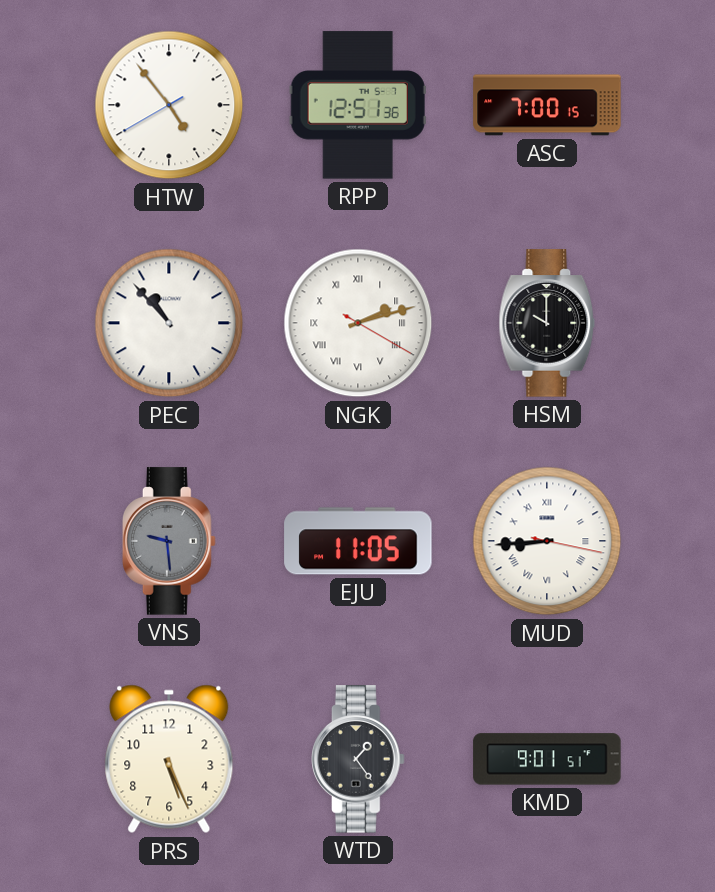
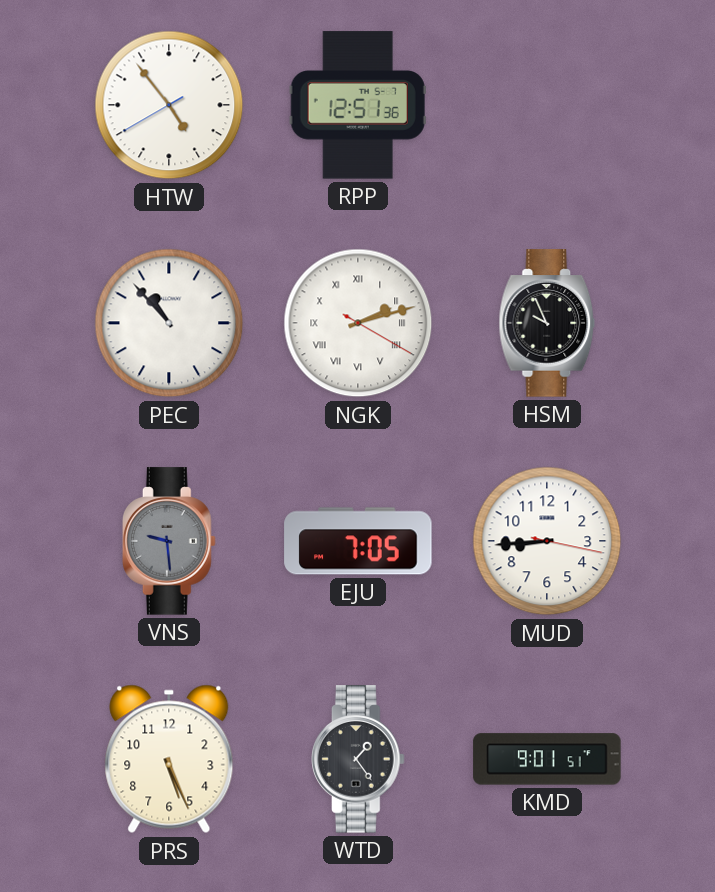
ASC: 7:00 -> none (547, 105)
HSM: 10:00 -> 9:56 (547, 323)
EJU: 11:05 -> 7:05 (358, 541)
MUD numerals: Roman -> Arabic (547, 541)
